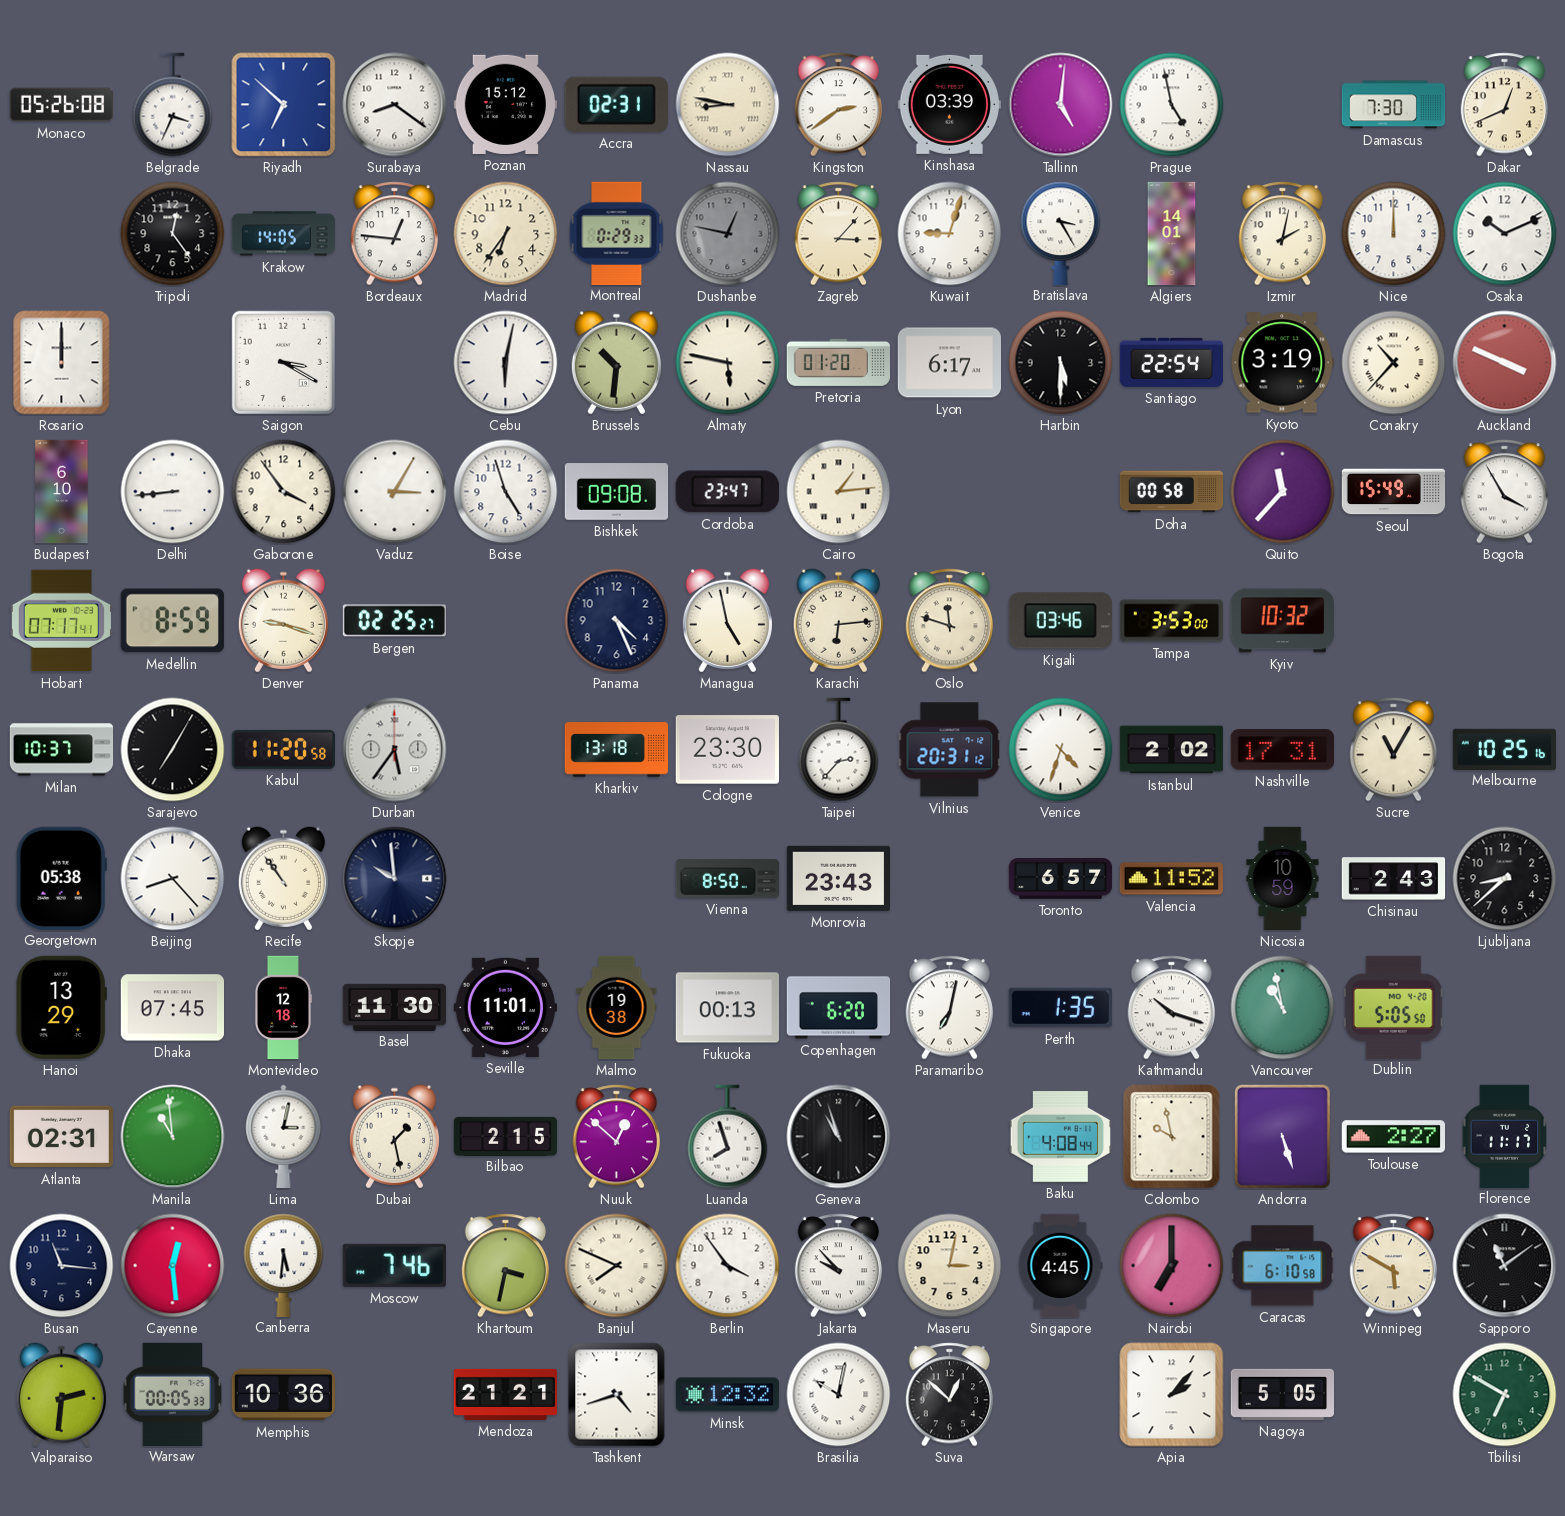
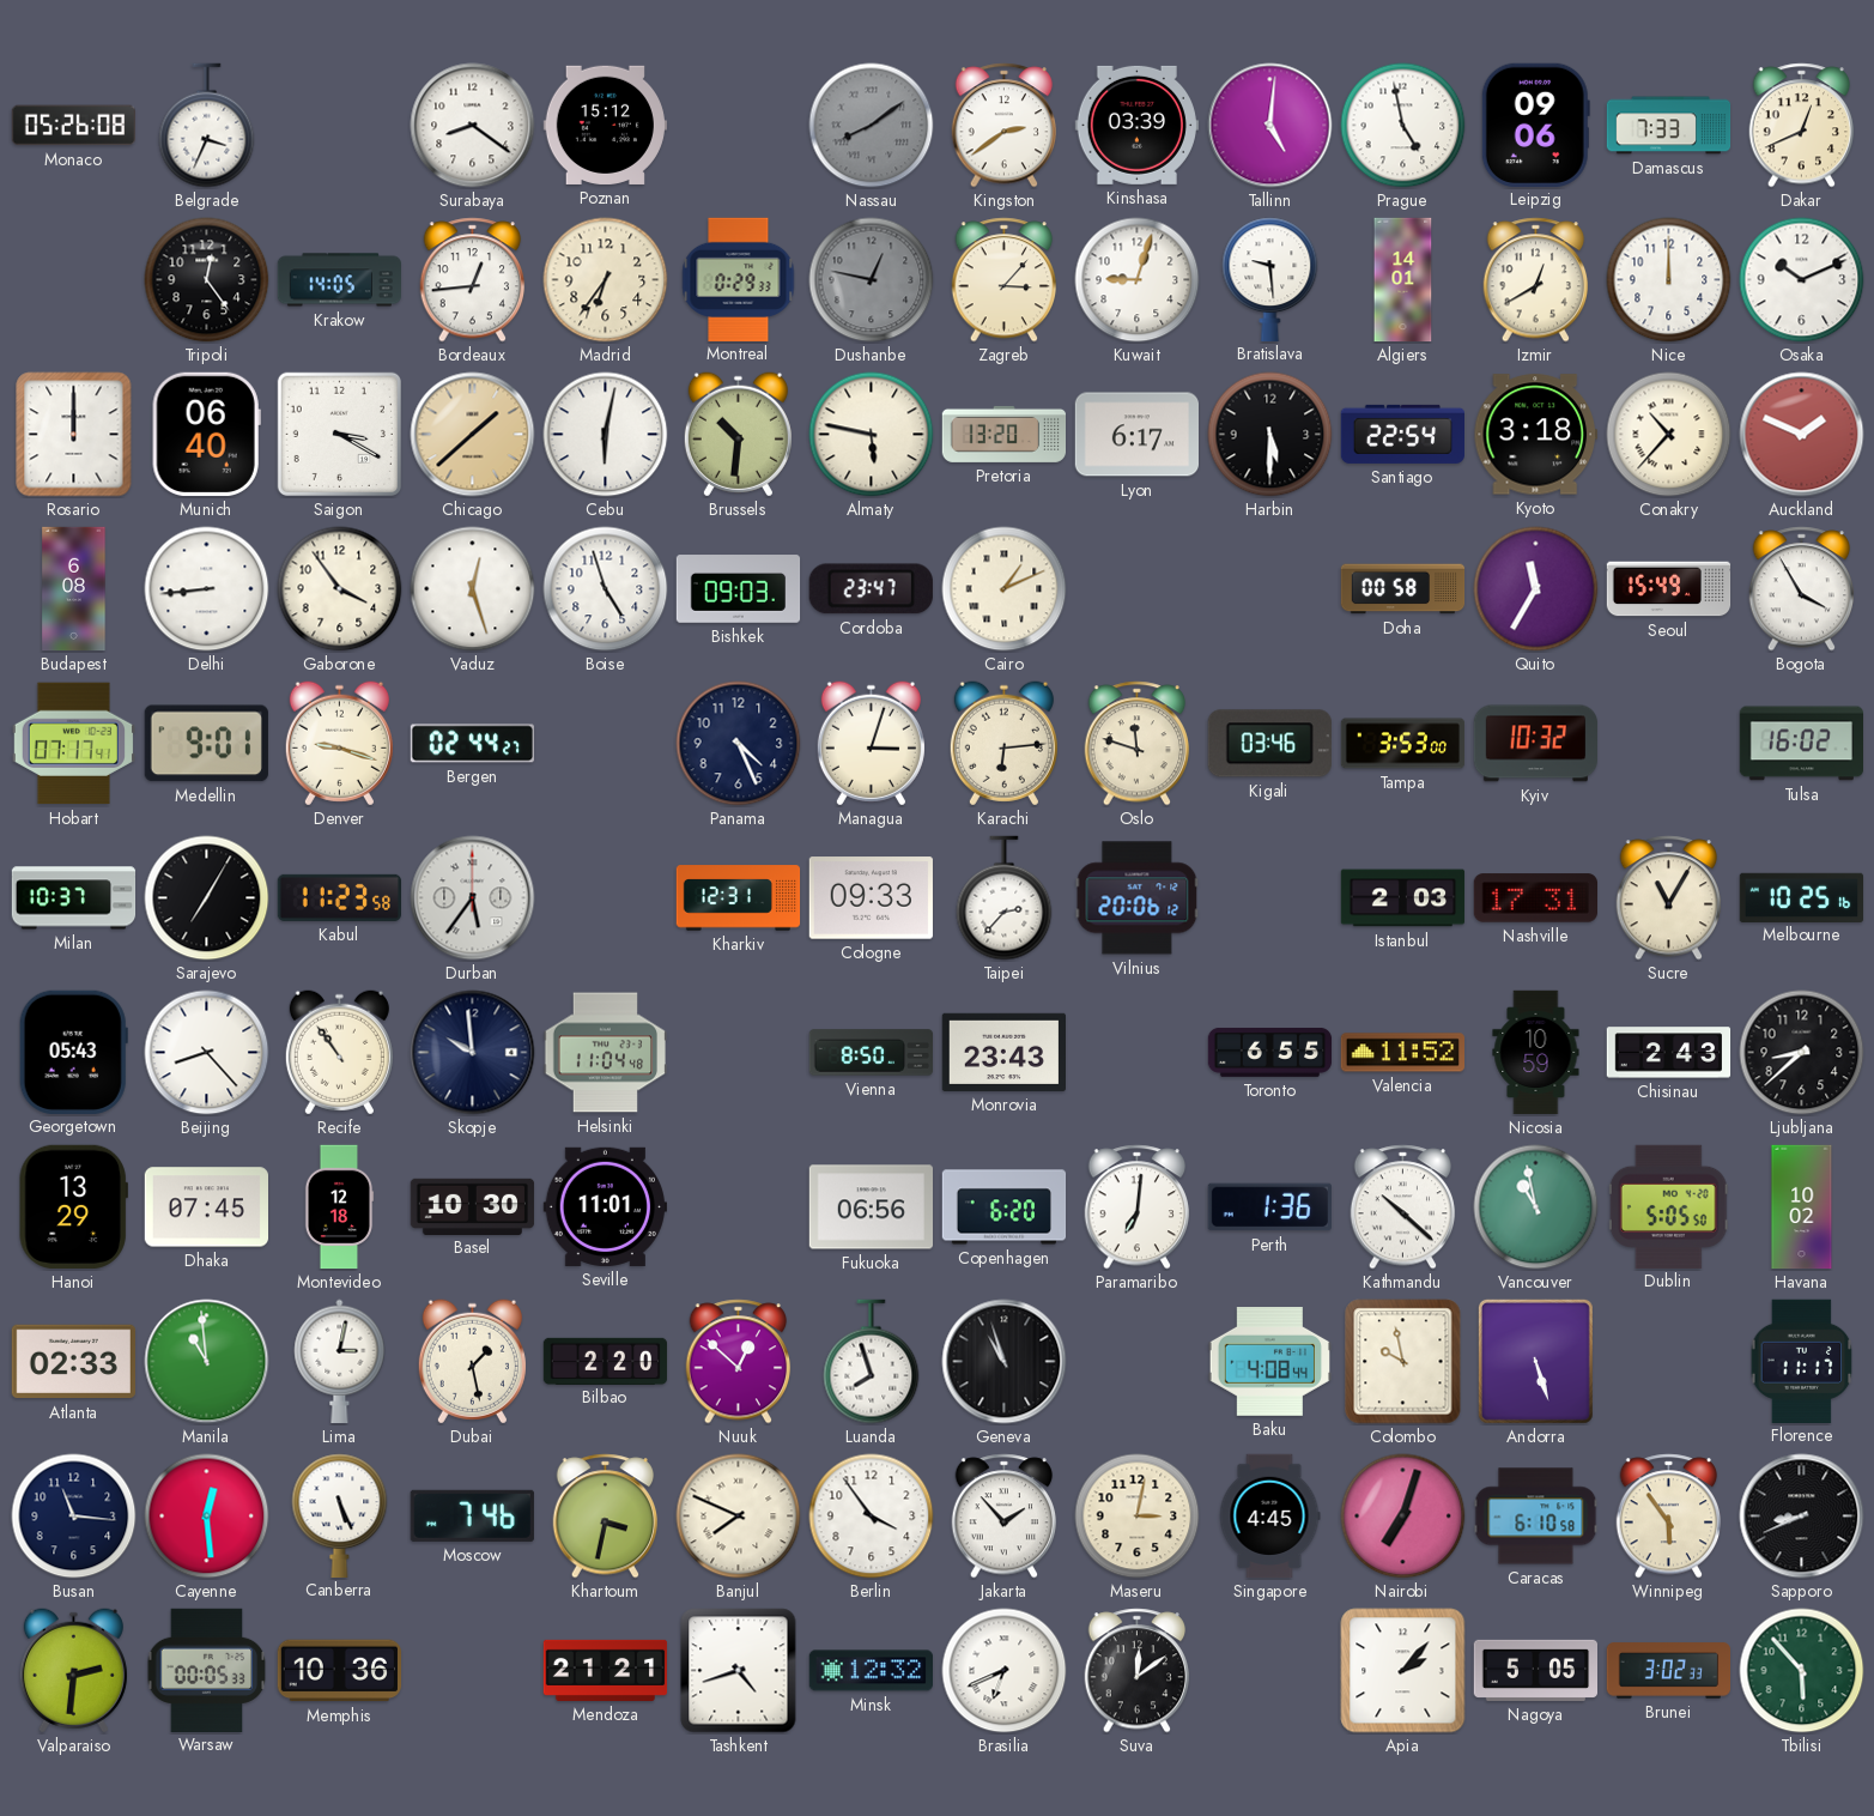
Riyadh: 6:52 -> none (284, 105)
Accra: 02:31 -> none (616, 104)
Nassau: 8:47 -> 8:09 (872, 126)
Nassau dial: cream -> grey (872, 126)
Leipzig: none -> 09:06 (1535, 125)
Damascus: 7:30 -> 7:33 (1669, 126)
Bordeaux: 12:46 -> 12:44 (473, 280)
Bratislava: 3:25 -> 9:29 (1270, 279)
Izmir: 2:02 -> 12:40 (1536, 280)
Munich: none -> 06:40 (206, 434)
Chicago: none -> 1:38 (473, 435)
Pretoria: 01:20 -> 13:20 (1003, 434)
Kyoto: 3:19 -> 3:18 (1535, 435)
Auckland: 3:49 -> 1:49 (1802, 435)
Budapest: 6:10 -> 6:08 (74, 589)
Vaduz: 3:05 -> 12:27 (473, 589)
Bishkek: 09:08 -> 09:03 (739, 589)
Cairo: 1:14 -> 1:11 (1005, 589)
Quito: 11:37 -> 11:35 (1536, 589)
Medellin: 8:59 -> 9:01 (206, 744)
Bergen: 02:25 -> 02:44 (472, 744)
Managua: 4:58 -> 3:03 (871, 744)
Tulsa: none -> 16:02 (1801, 744)
Kabul: 11:20 -> 11:23 (339, 897)
Kharkiv: 13:18 -> 12:31 (739, 898)
Cologne: 23:30 -> 09:33 (871, 898)
Vilnius: 20:31 -> 20:06 (1138, 898)
Venice: 4:33 -> none (1061, 750)
Istanbul: 2:02 -> 2:03 (1403, 898)
Georgetown: 05:38 -> 05:43 (73, 1052)
Helsinki: none -> 11:04 (606, 1053)
Toronto: 6:57 -> 6:55 (1270, 1052)
Basel: 11:30 -> 10:30 (473, 1206)
Malmo: 19:38 -> none (617, 1008)
Fukuoka: 00:13 -> 06:56 (871, 1207)
Paramaribo: 7:02 -> 7:01 (1138, 1207)
Perth: 1:35 -> 1:36 (1269, 1207)
Kathmandu: 10:18 -> 10:22 (1403, 1207)
Havana: none -> 10:02 (1802, 1207)
Atlanta: 02:31 -> 02:33 (73, 1362)
Bilbao: 2:15 -> 2:20 (606, 1361)
Toulouse: 2:27 -> none (1393, 1137)
Canberra: 5:31 -> 5:26 (340, 1515)
Jakarta: 9:53 -> 1:53 (1005, 1517)
Nairobi: 7:00 -> 7:03 (1403, 1517)
Winnipeg: 5:50 -> 5:54 (1669, 1517)
Sapporo: 11:09 -> 8:41 (1802, 1517)
Brasilia: 10:02 -> 6:41 (1005, 1671)
Suva: 12:52 -> 12:09 (1138, 1671)
Brunei: none -> 3:02 (1669, 1671)
Tbilisi: 6:50 -> 5:53 (1802, 1671)
